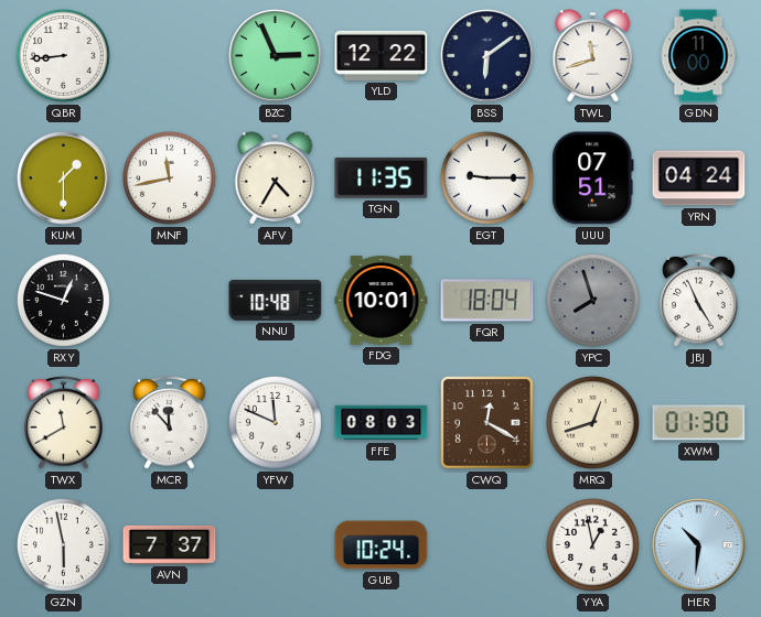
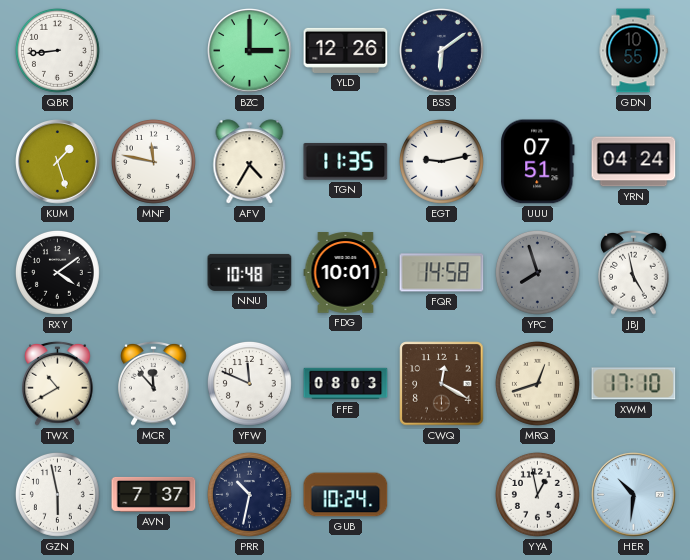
BZC: 2:56 -> 3:00 (250, 51)
YLD: 12:22 -> 12:26 (346, 50)
TWL: 11:42 -> none (593, 56)
GDN: 11:00 -> 10:55 (633, 51)
KUM: 1:30 -> 1:27 (58, 162)
MNF: 11:43 -> 11:47 (153, 161)
EGT: 9:15 -> 9:13 (441, 161)
RXY: 12:48 -> 4:09 (57, 272)
FQR: 18:04 -> 14:58 (442, 273)
JBJ: 4:56 -> 4:58 (634, 272)
TWX: 11:40 -> 10:40 (58, 383)
XWM: 01:30 -> 17:10 (634, 384)
PRR: none -> 10:32 (249, 494)
